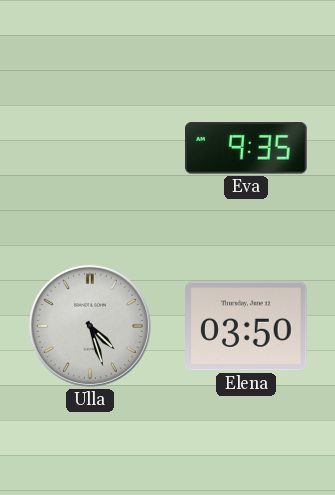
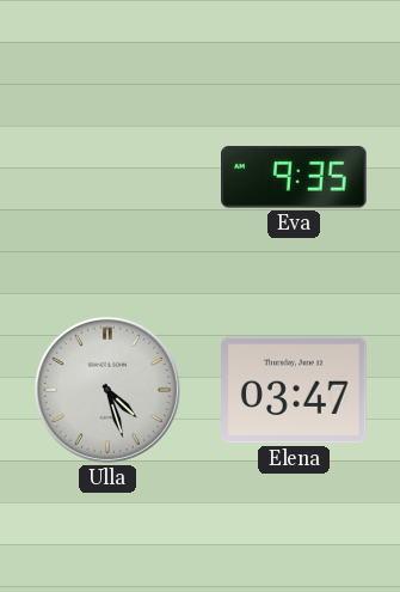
Elena: 03:50 -> 03:47 (294, 390)
